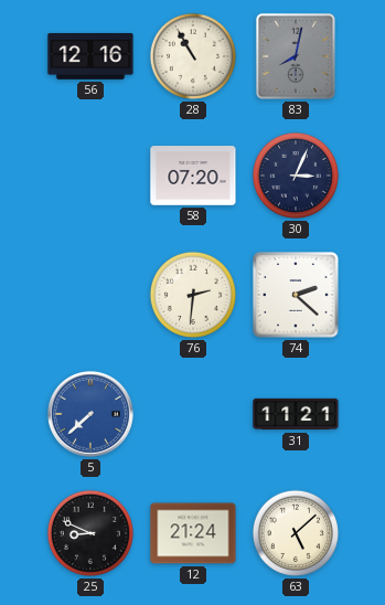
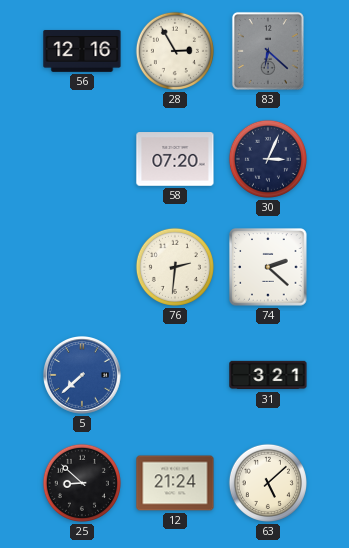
28: 10:55 -> 2:55 (175, 51)
83: 8:02 -> 6:22 (268, 51)
31: 11:21 -> 3:21 (268, 375)
25: 8:49 -> 8:52 (82, 483)
